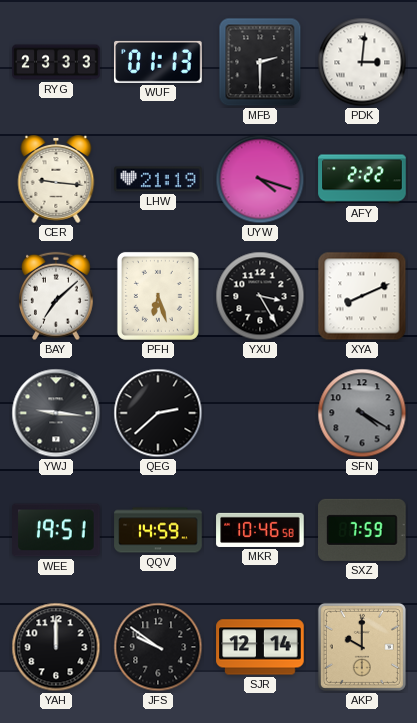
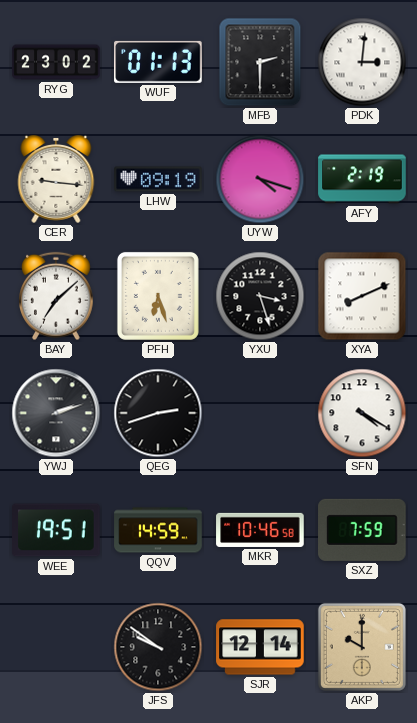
RYG: 23:33 -> 23:02 (56, 62)
LHW: 21:19 -> 09:19 (158, 179)
AFY: 2:22 -> 2:19 (362, 179)
YXU: 3:25 -> 3:27 (260, 296)
YWJ: 9:16 -> 2:12 (56, 413)
QEG: 2:38 -> 2:42 (158, 413)
SFN dial: grey -> white (362, 413)
YAH: 12:00 -> none (56, 647)
